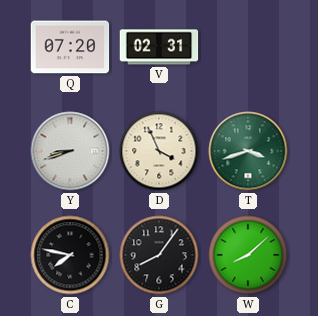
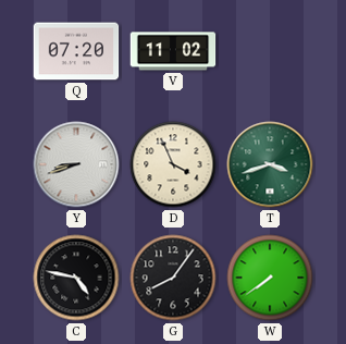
V: 02:31 -> 11:02 (173, 51)
C: 7:47 -> 4:47 (76, 278)
W: 8:08 -> 7:39 (270, 278)
